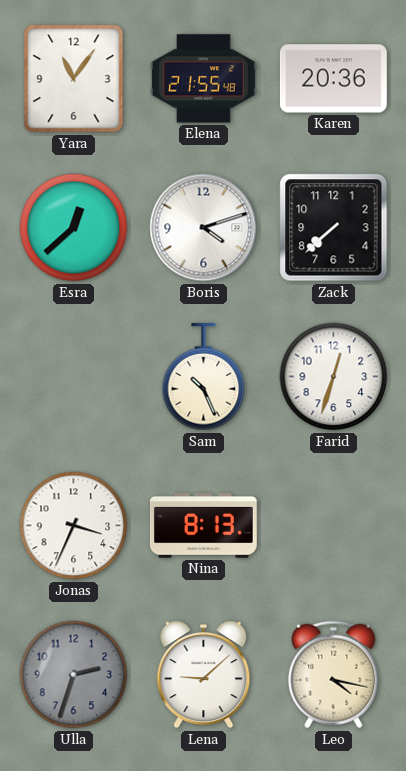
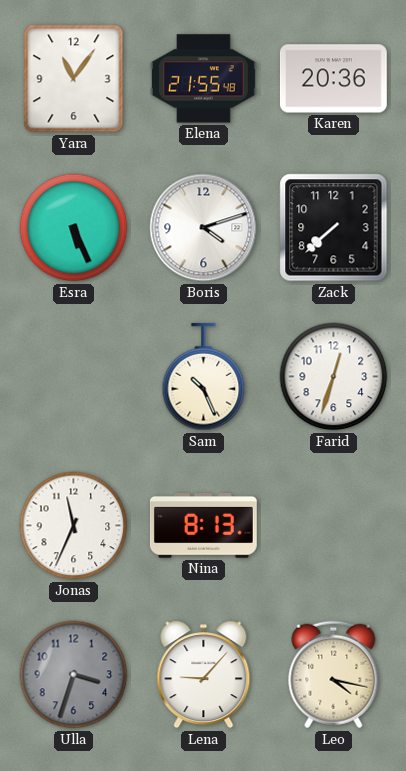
Esra: 12:38 -> 5:26 (74, 228)
Jonas: 3:34 -> 11:34 (74, 526)
Ulla: 2:33 -> 3:33 (74, 675)
Lena: 9:08 -> 9:07 (204, 675)
